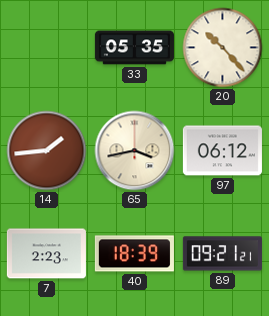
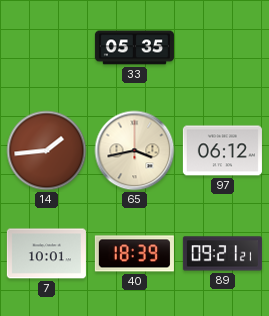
20: 10:23 -> none (223, 48)
7: 2:23 -> 10:01 (46, 254)
